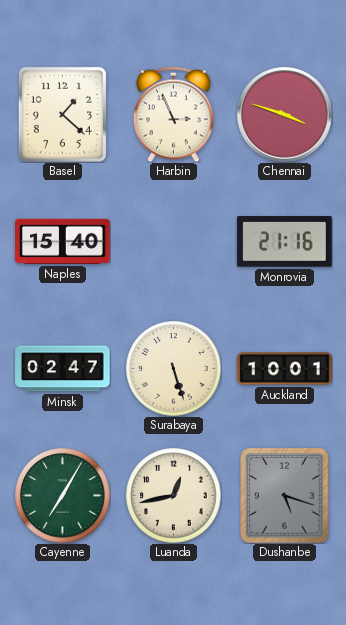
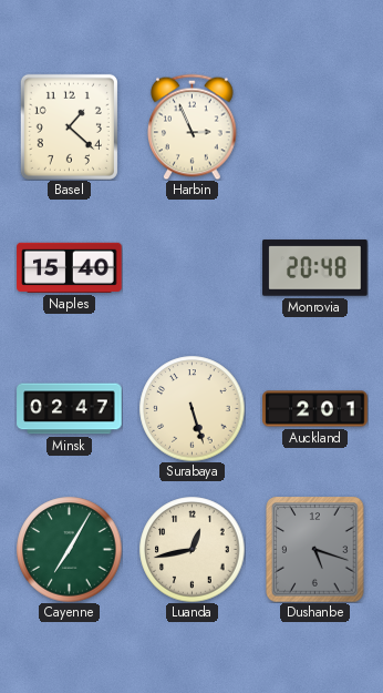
Chennai: 3:48 -> none (285, 115)
Monrovia: 21:16 -> 20:48 (315, 268)
Auckland: 10:01 -> 2:01 (315, 409)
